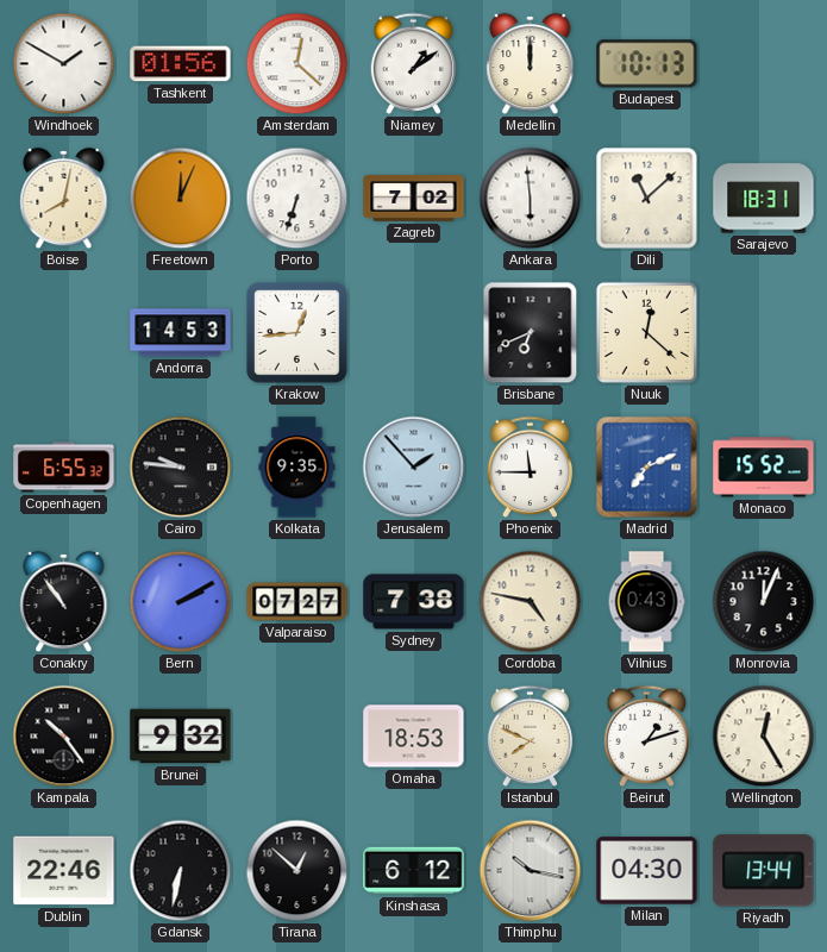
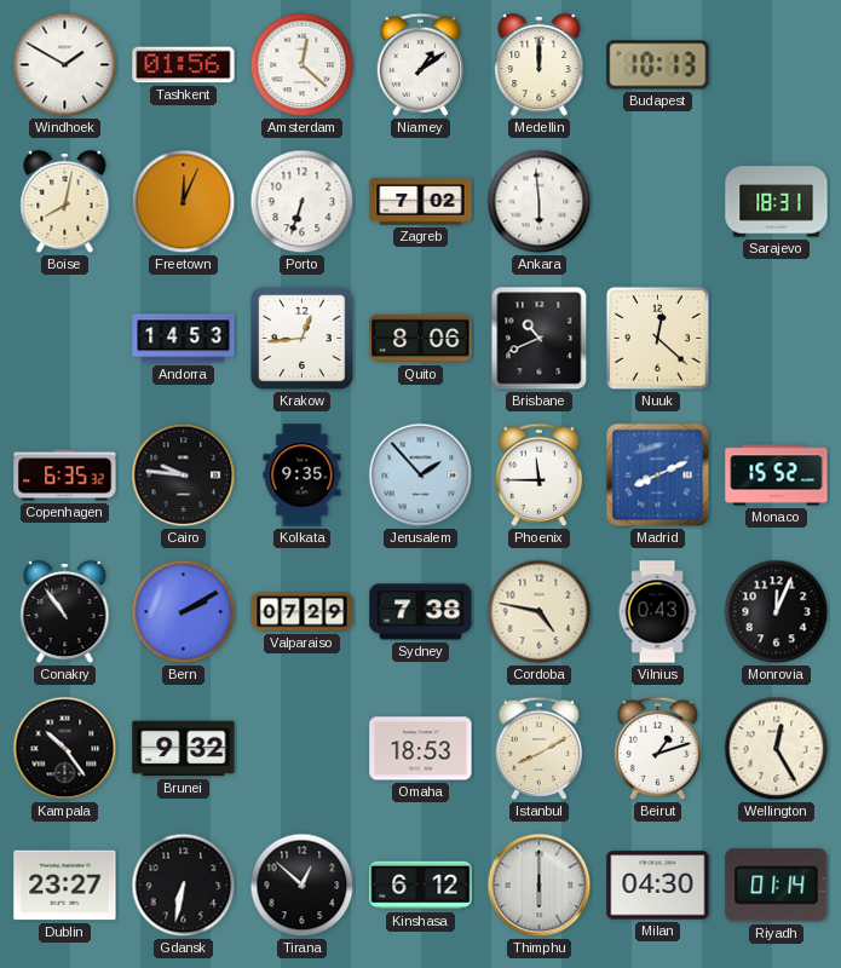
Dili: 11:08 -> none (647, 199)
Quito: none -> 8:06 (421, 339)
Brisbane: 6:41 -> 10:41 (540, 339)
Copenhagen: 6:55 -> 6:35 (65, 476)
Madrid: 7:11 -> 8:11 (658, 476)
Valparaiso: 07:27 -> 07:29 (303, 612)
Istanbul: 7:49 -> 8:10 (540, 748)
Dublin: 22:46 -> 23:27 (65, 886)
Thimphu: 10:17 -> 6:00 (540, 886)
Riyadh: 13:44 -> 01:14 (777, 886)
